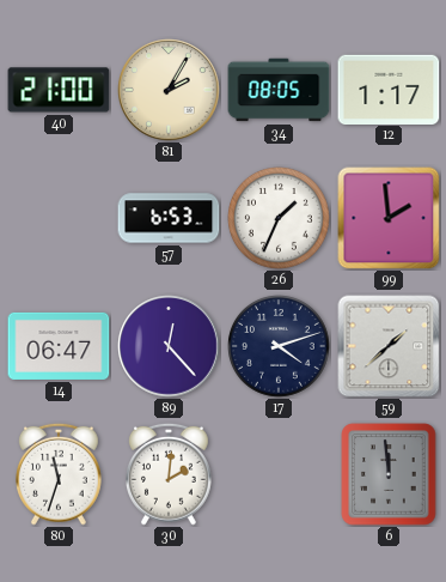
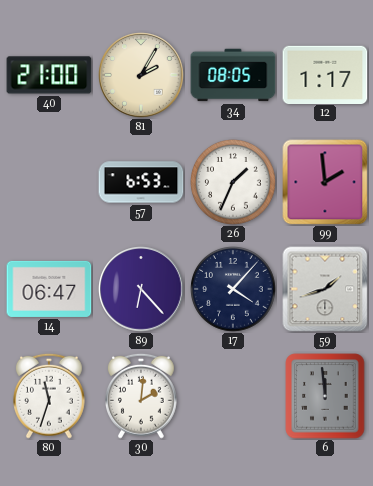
89: 12:23 -> 6:23 (141, 289)
17: 4:12 -> 4:07 (234, 290)
59: 1:38 -> 1:42 (325, 289)
